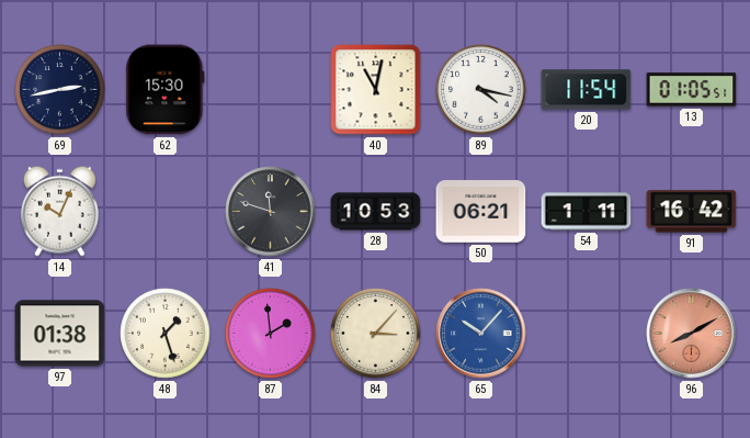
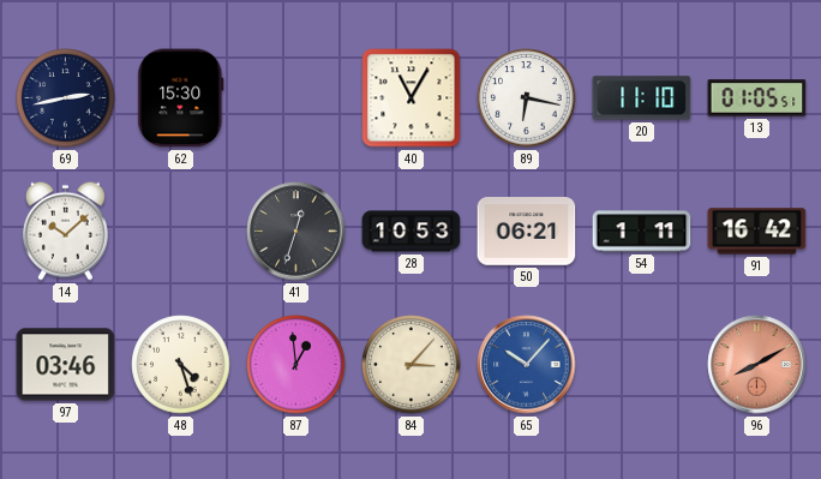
40: 11:02 -> 11:05 (412, 98)
89: 4:17 -> 6:17 (527, 98)
20: 11:54 -> 11:10 (642, 98)
14: 10:04 -> 10:08 (65, 230)
41: 11:48 -> 12:33 (296, 232)
97: 01:38 -> 03:46 (66, 365)
48: 1:27 -> 4:27 (181, 365)
87: 1:59 -> 12:59 (296, 365)
